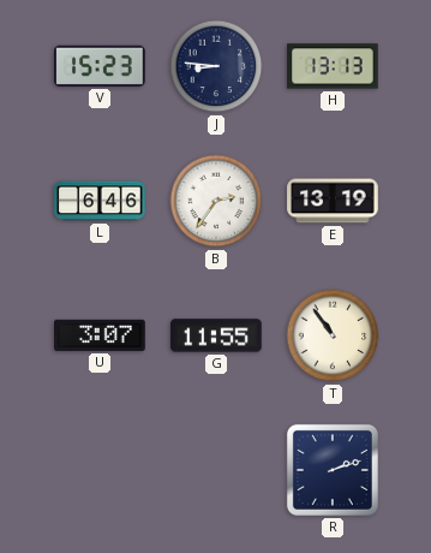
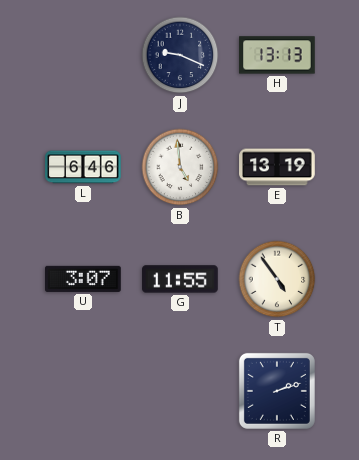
V: 15:23 -> none (101, 66)
J: 8:46 -> 9:19 (180, 55)
B: 2:36 -> 4:59 (180, 167)
T: 10:54 -> 4:54 (277, 279)
